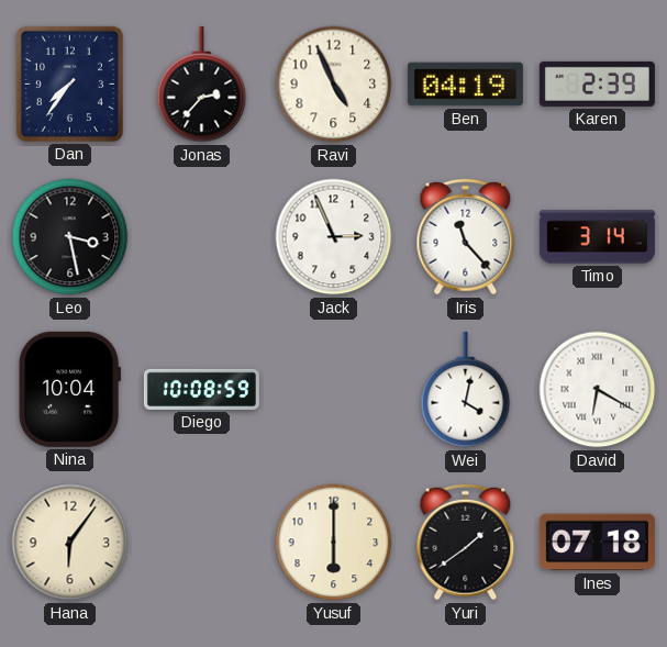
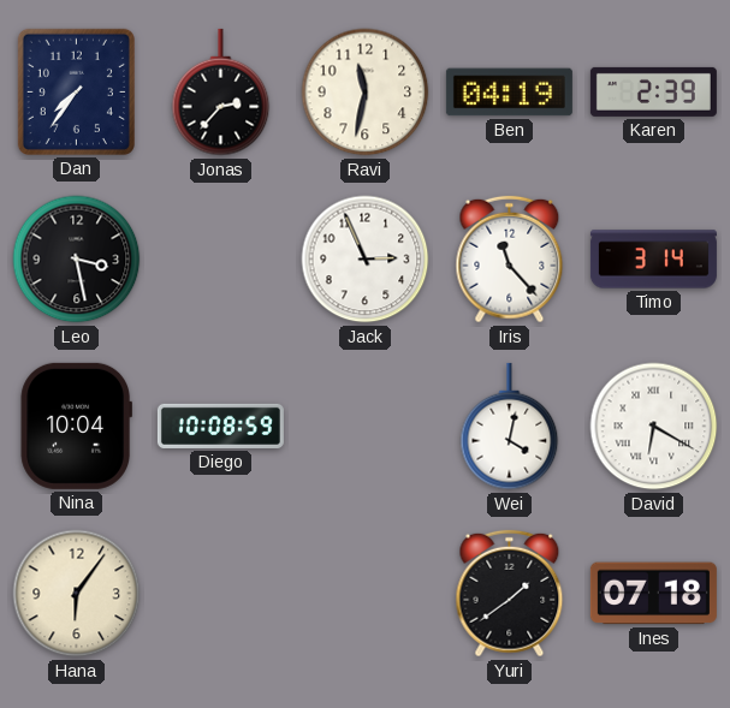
Ravi: 4:56 -> 11:32 (366, 93)
Yusuf: 6:00 -> none (334, 543)
